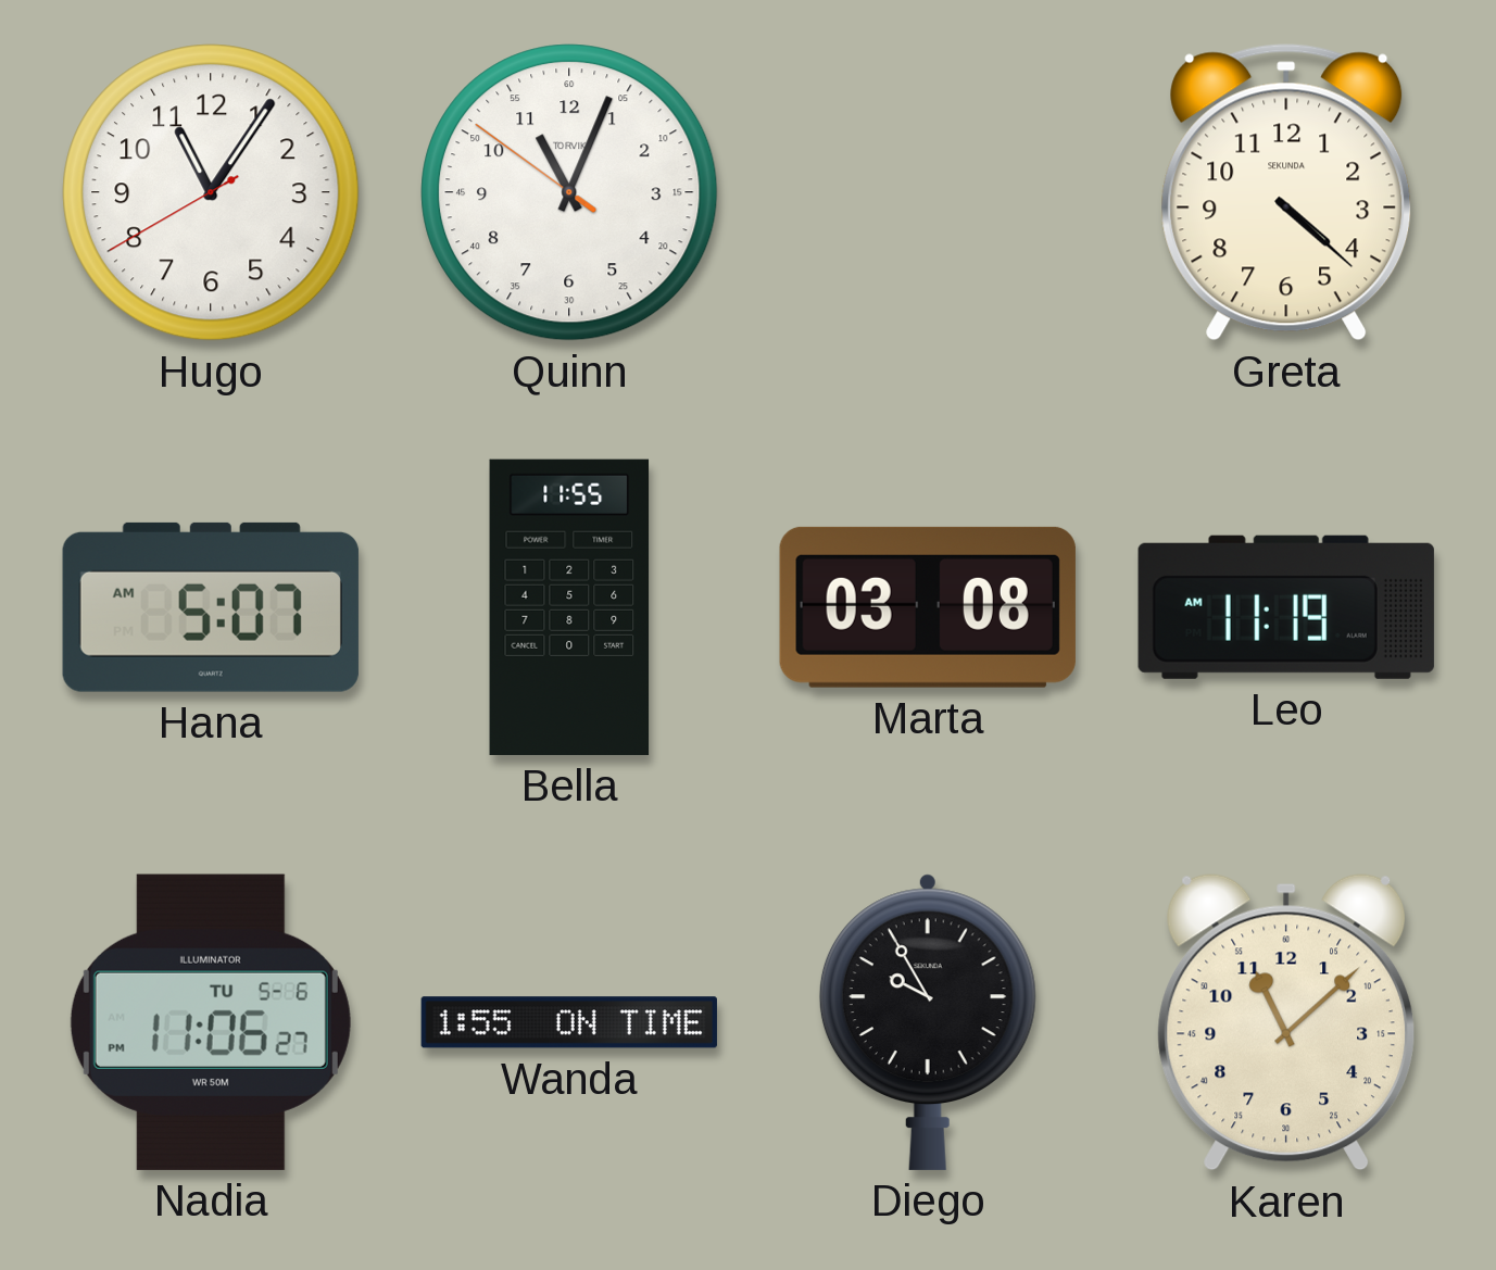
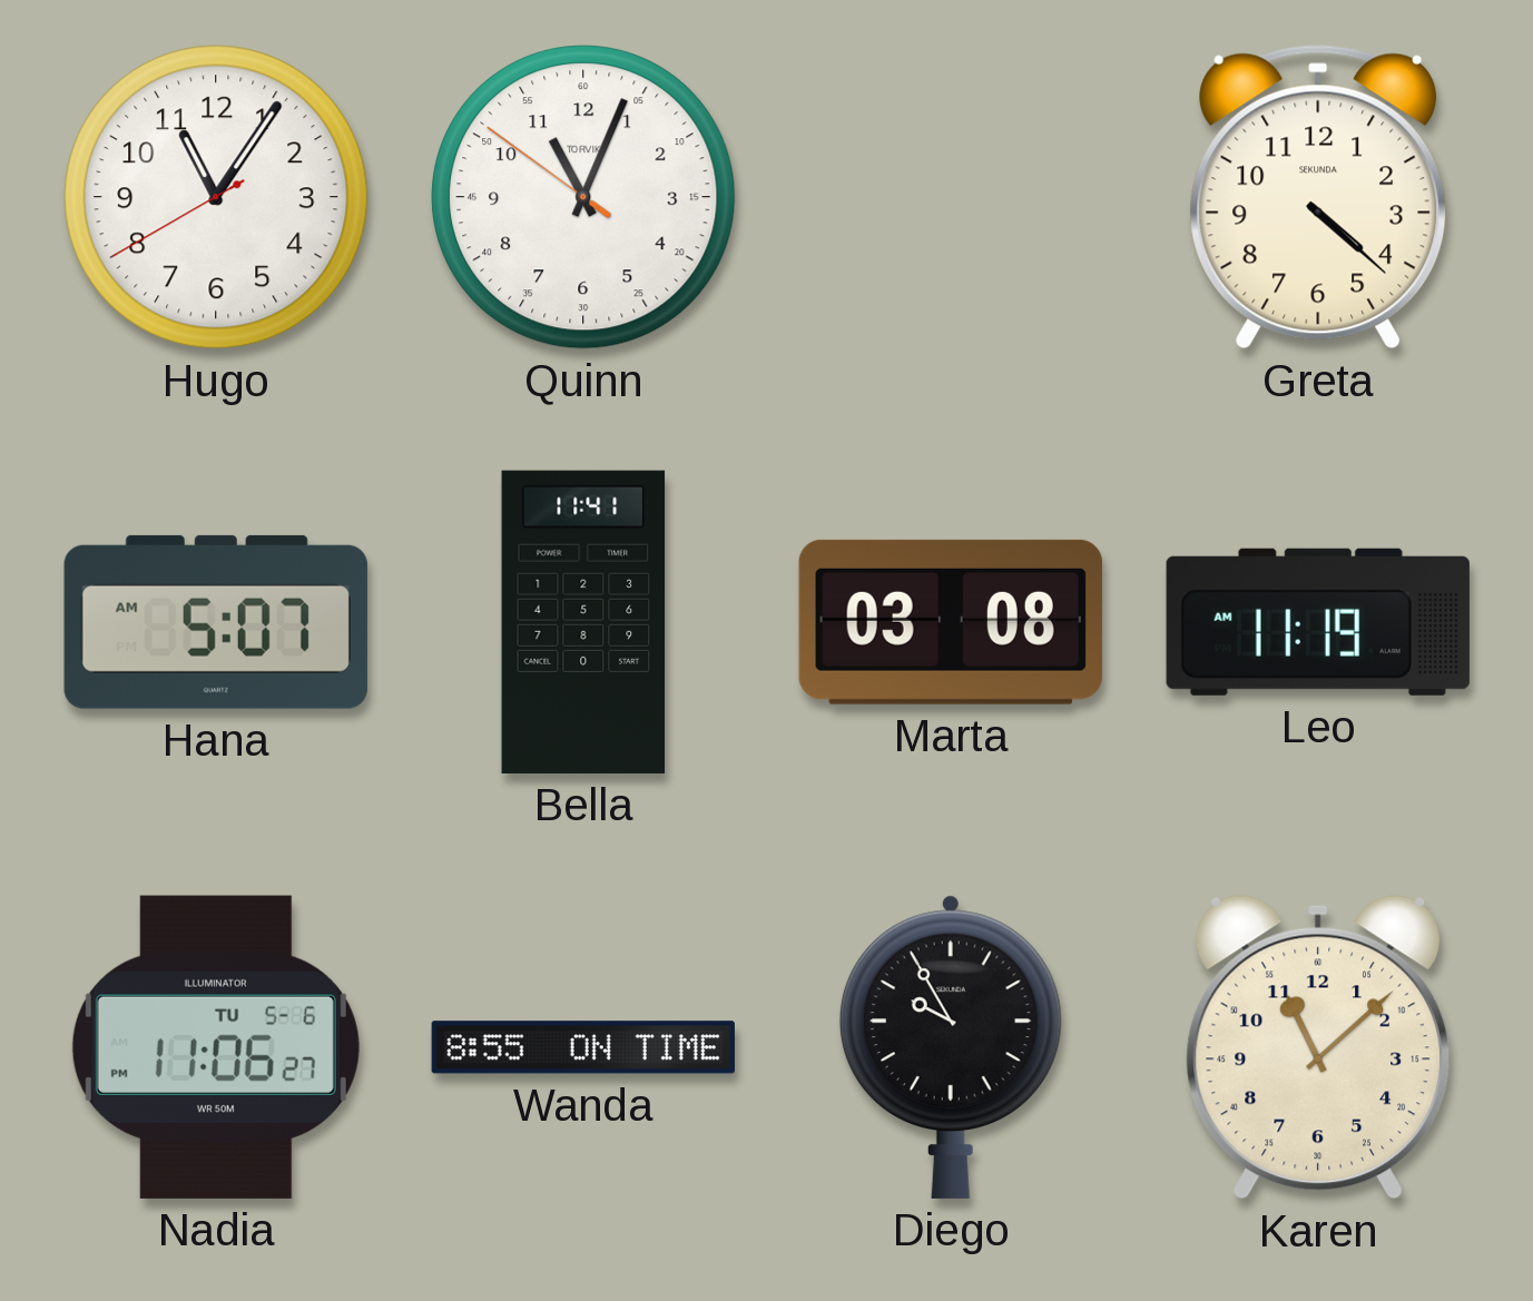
Bella: 11:55 -> 11:41 (583, 622)
Wanda: 1:55 -> 8:55 (583, 1047)
